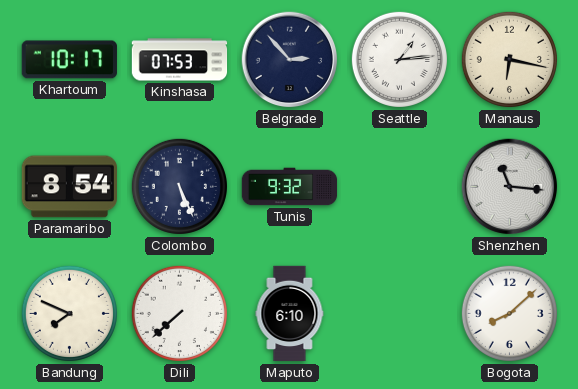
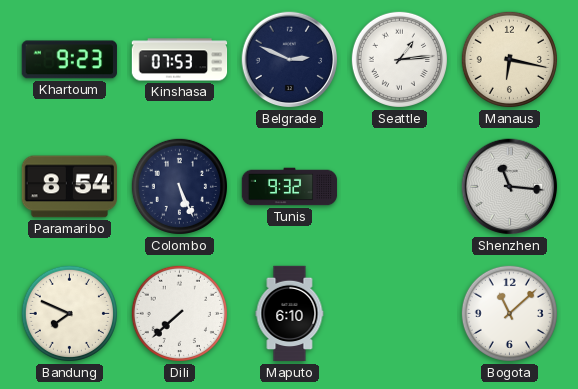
Khartoum: 10:17 -> 9:23 (69, 60)
Belgrade: 2:53 -> 2:49 (290, 60)
Bogota: 8:08 -> 11:08 (509, 313)
